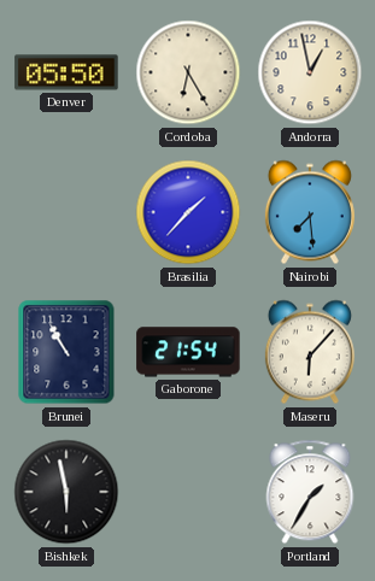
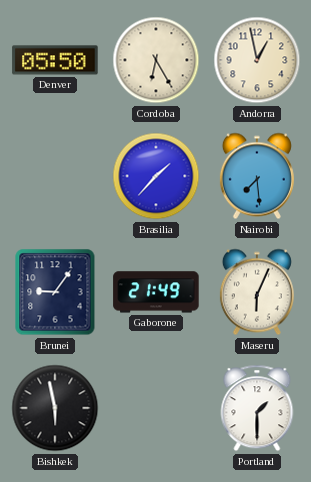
Brunei: 10:55 -> 9:06 (55, 292)
Gaborone: 21:54 -> 21:49 (156, 292)
Maseru: 6:07 -> 6:04 (257, 292)
Portland: 1:35 -> 1:30 (257, 408)
